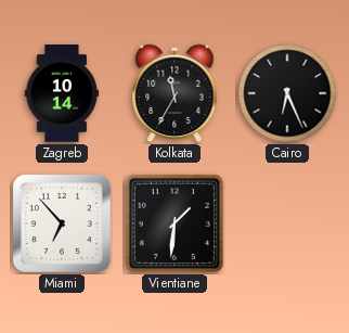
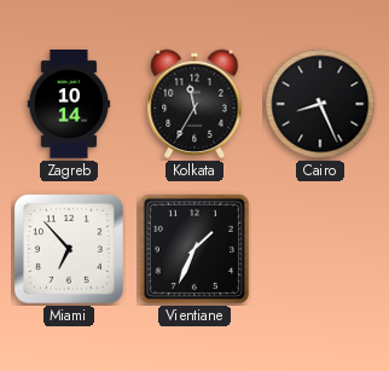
Cairo: 6:26 -> 8:26 (320, 104)
Vientiane: 1:31 -> 1:34 (194, 249)
